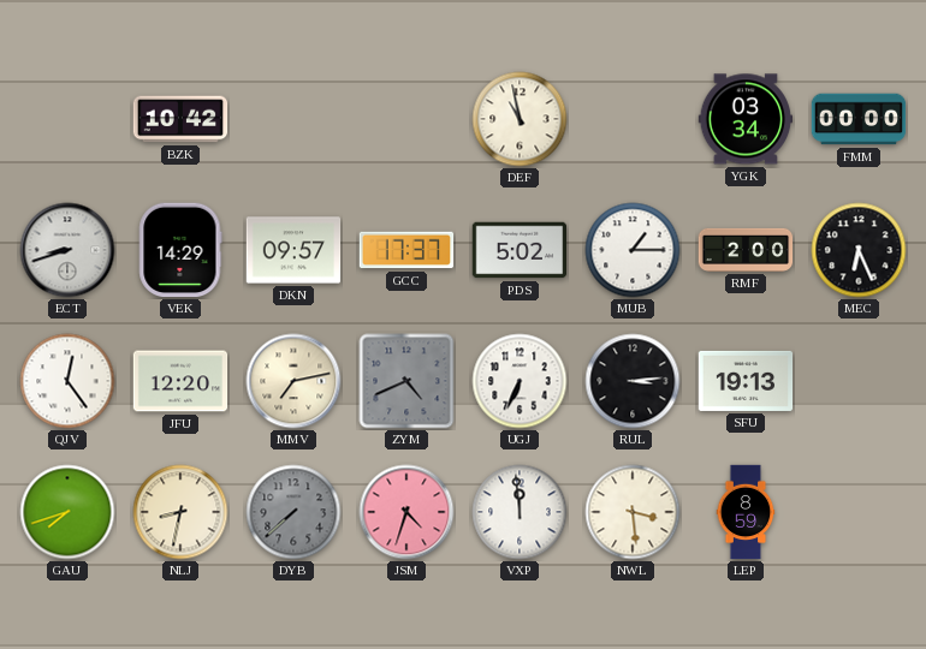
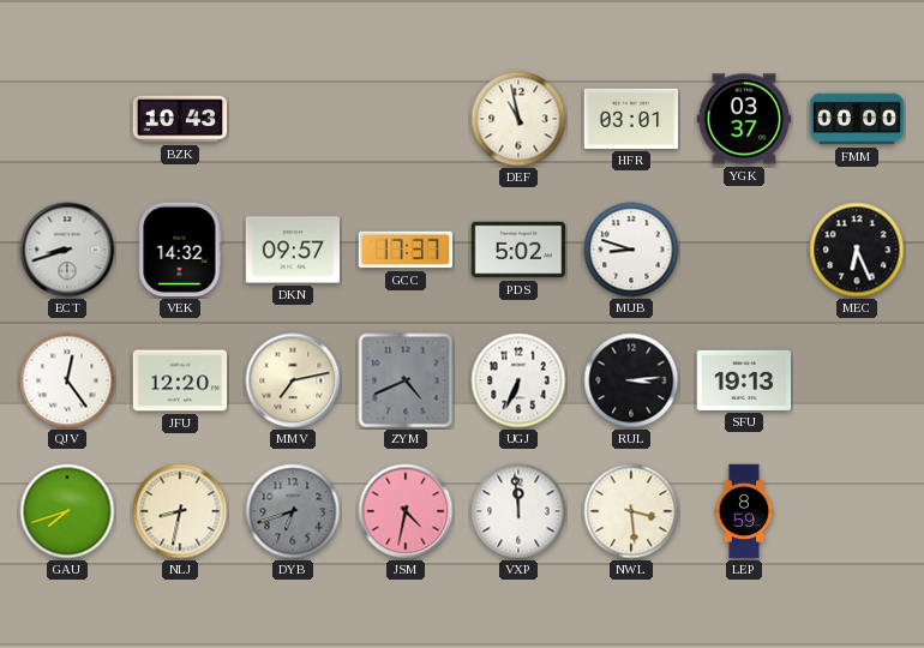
BZK: 10:42 -> 10:43 (180, 119)
HFR: none -> 03:01 (631, 119)
YGK: 03:34 -> 03:37 (744, 119)
VEK: 14:29 -> 14:32 (180, 250)
MUB: 1:15 -> 8:48 (631, 250)
RMF: 2:00 -> none (746, 250)
DYB: 7:38 -> 6:42 (293, 511)
JSM: 4:33 -> 4:32 (406, 511)
